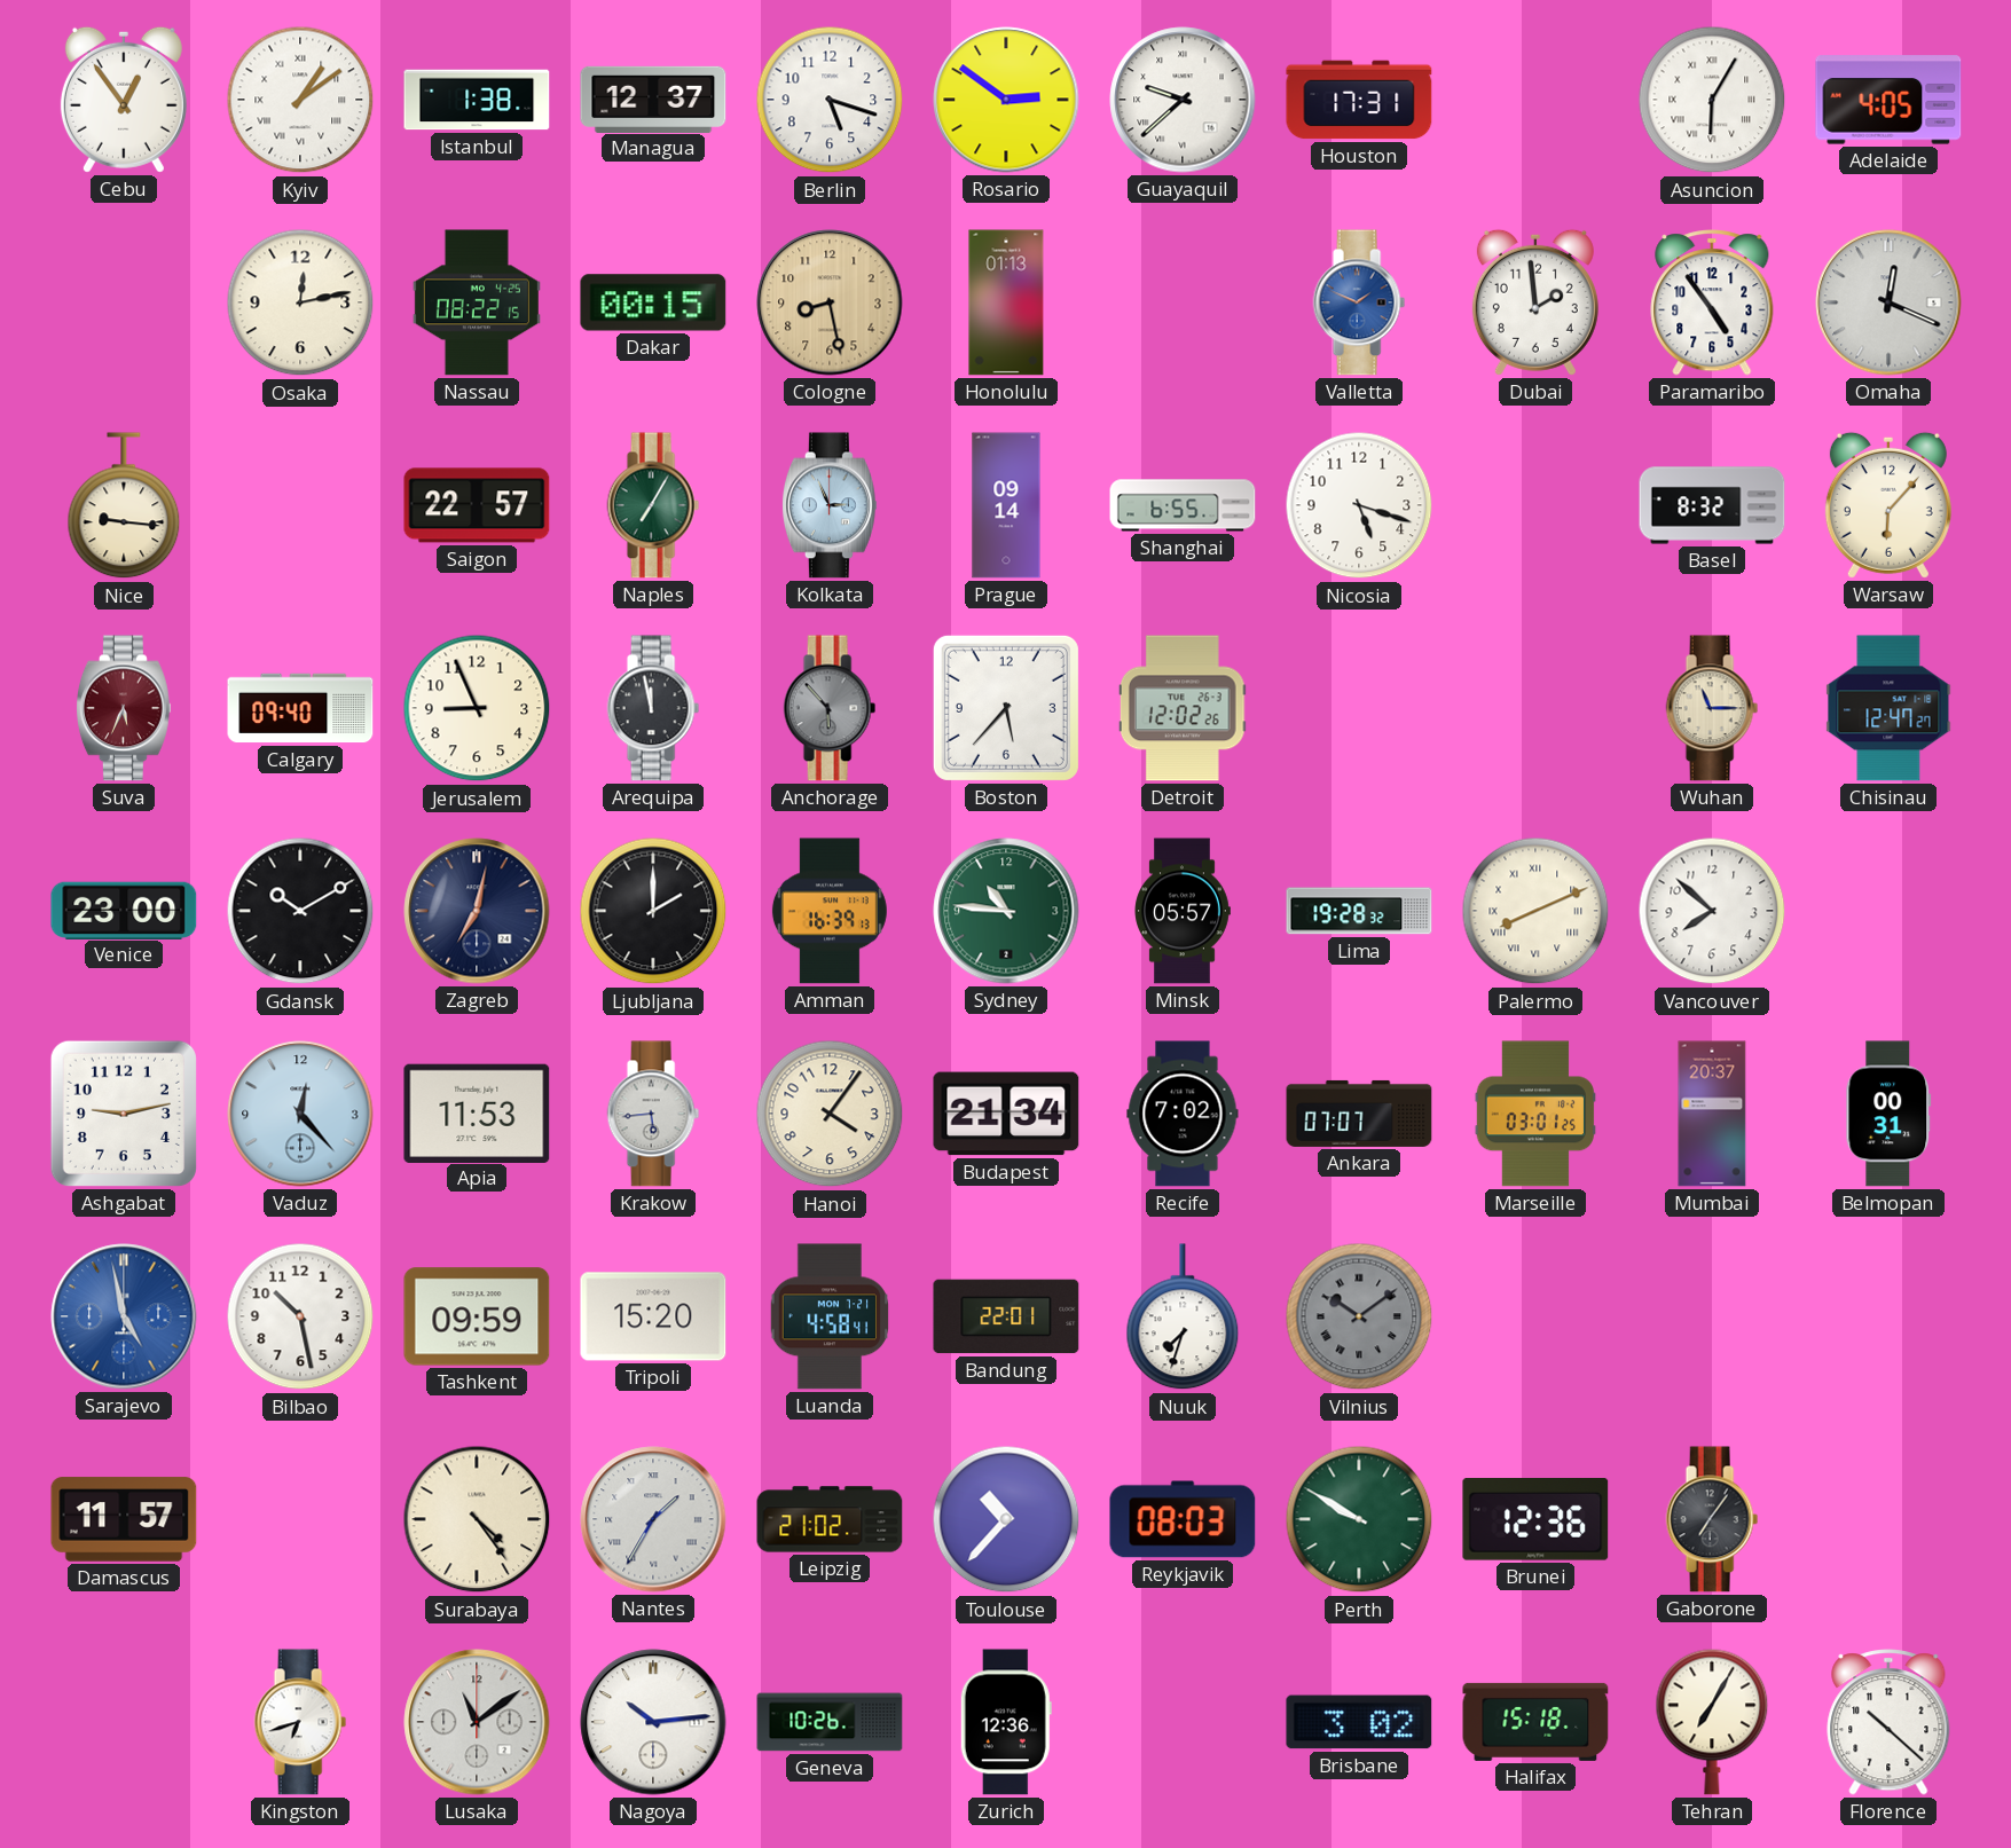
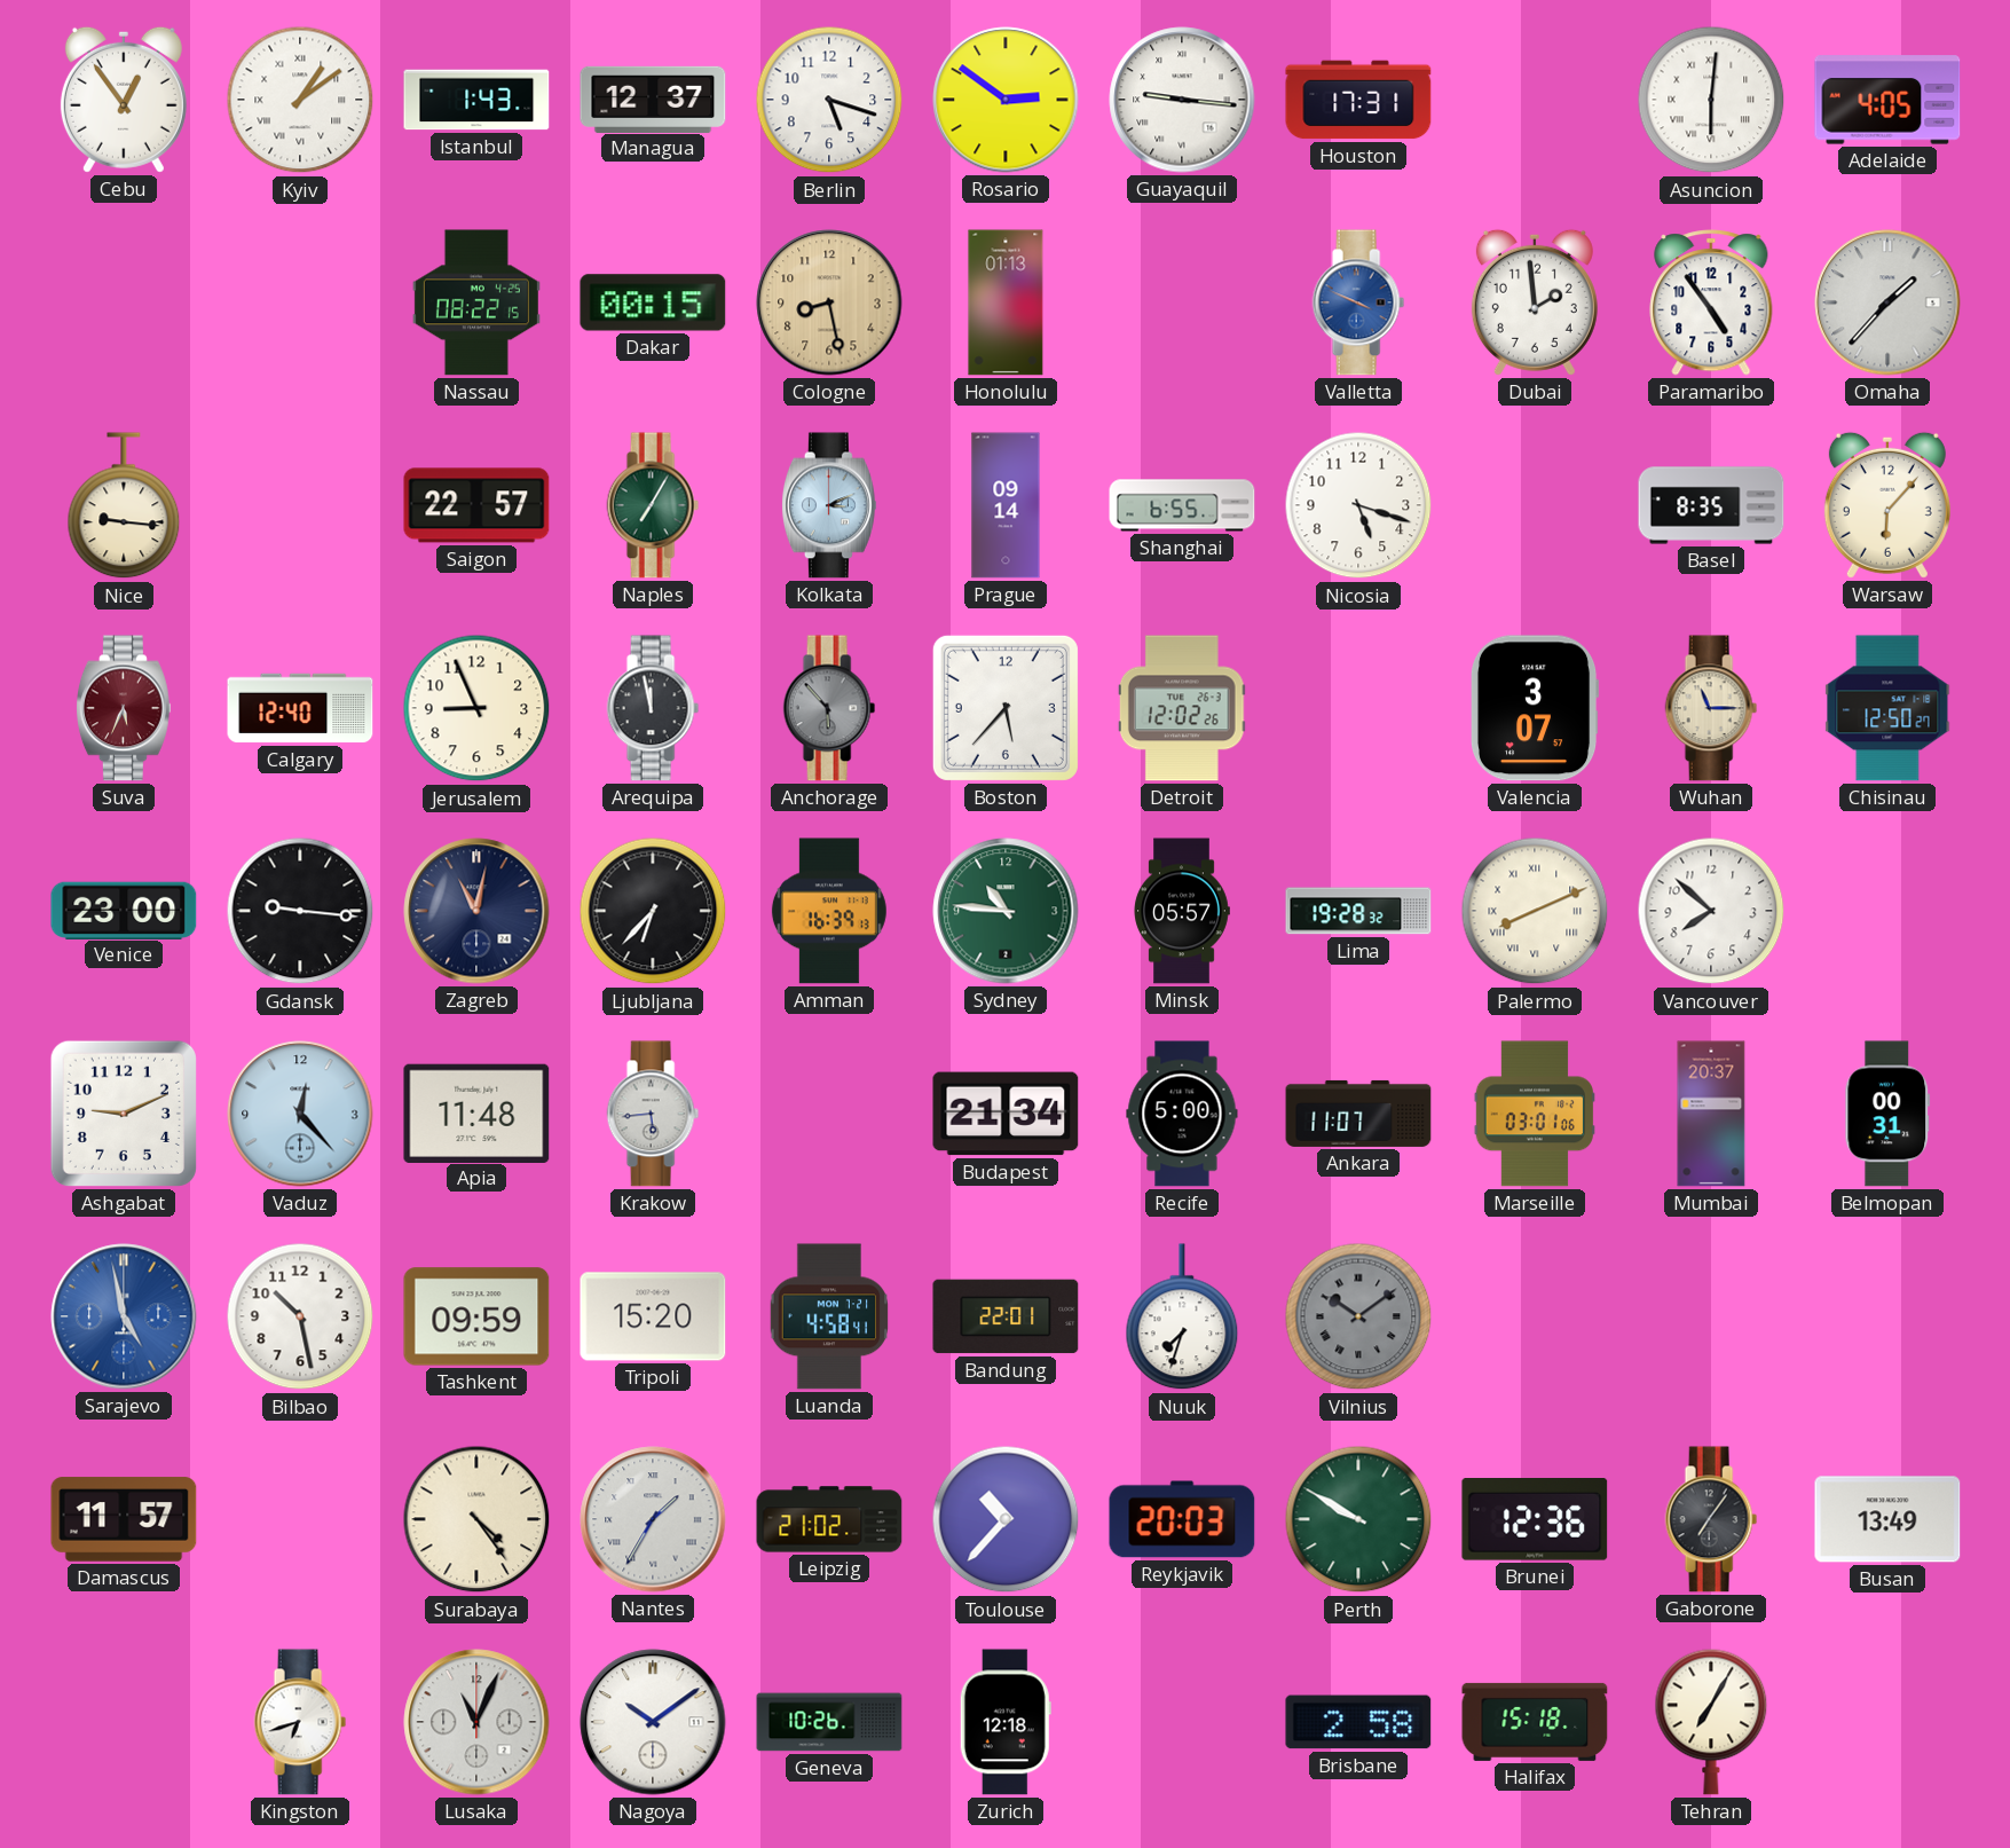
Istanbul: 1:38 -> 1:43 (476, 100)
Guayaquil: 9:38 -> 9:16 (1182, 100)
Asuncion: 6:05 -> 6:01 (1711, 100)
Osaka: 12:13 -> none (300, 302)
Valletta: 1:49 -> 3:49 (1358, 302)
Omaha: 12:19 -> 1:37 (1887, 302)
Kolkata: 2:56 -> 3:11 (829, 505)
Basel: 8:32 -> 8:35 (1711, 505)
Calgary: 09:40 -> 12:40 (300, 708)
Valencia: none -> 3:07 (1535, 708)
Chisinau: 12:47 -> 12:50 (1887, 708)
Gdansk: 10:10 -> 9:16 (300, 911)
Zagreb: 7:02 -> 11:02 (476, 911)
Ljubljana: 2:00 -> 6:37 (653, 911)
Ashgabat: 9:13 -> 9:11 (124, 1114)
Apia: 11:53 -> 11:48 (476, 1112)
Hanoi: 4:06 -> none (830, 1114)
Recife: 7:02 -> 5:00 (1182, 1114)
Ankara: 07:07 -> 11:07 (1358, 1114)
Marseille: 03:01:25 -> 03:01:06 (1535, 1114)
Reykjavik: 08:03 -> 20:03 (1182, 1519)
Busan: none -> 13:49 (1887, 1519)
Lusaka: 11:09 -> 11:04 (476, 1722)
Nagoya: 10:14 -> 10:09 (653, 1722)
Zurich: 12:36 -> 12:18 (1006, 1722)
Brisbane: 3:02 -> 2:58 (1358, 1722)
Florence: 10:22 -> none (1888, 1722)
